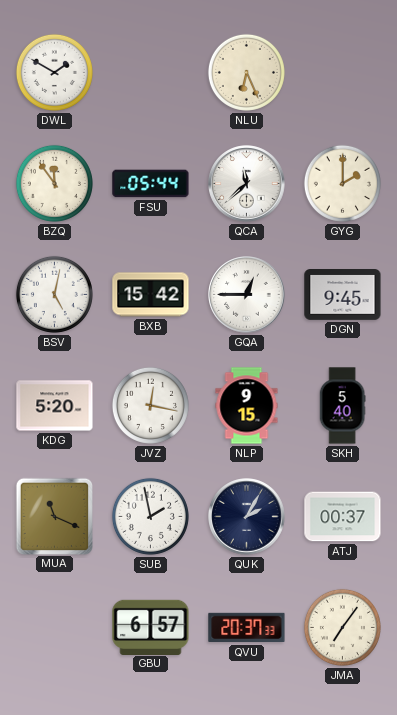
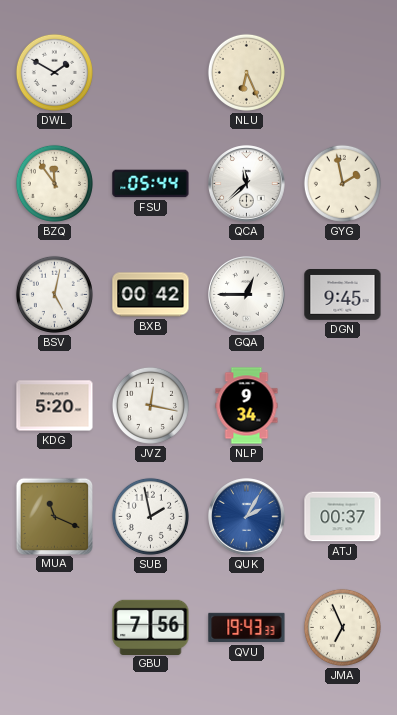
GYG: 2:00 -> 1:58 (342, 183)
BXB: 15:42 -> 00:42 (151, 295)
NLP: 9:15 -> 9:34 (247, 406)
SKH: 5:40 -> none (342, 406)
QUK dial: navy -> blue (247, 517)
GBU: 6:57 -> 7:56 (151, 627)
QVU: 20:37 -> 19:43 (247, 628)
JMA: 7:06 -> 6:56 (342, 627)
